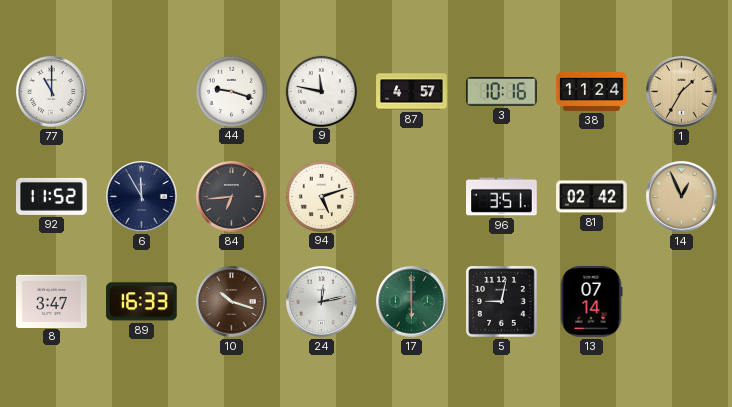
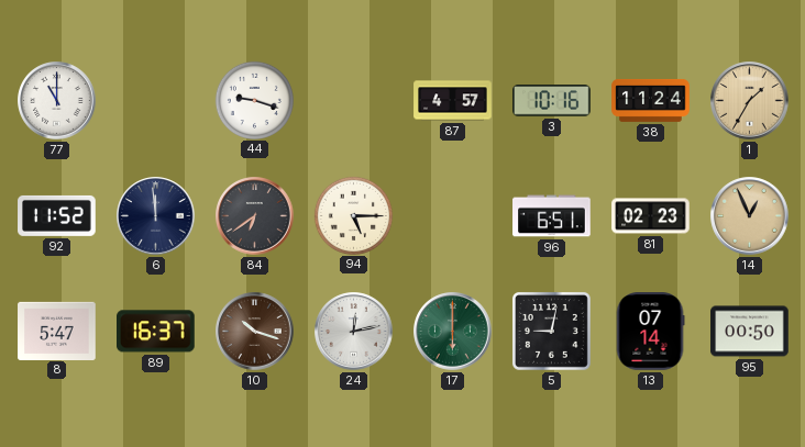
9: 11:47 -> none (321, 91)
6: 11:55 -> 11:59 (156, 216)
84: 6:44 -> 6:39 (255, 216)
94: 5:12 -> 5:15 (353, 215)
96: 3:51 -> 6:51 (552, 216)
81: 02:42 -> 02:23 (651, 216)
8: 3:47 -> 5:47 (57, 331)
89: 16:33 -> 16:37 (156, 332)
95: none -> 00:50 (750, 332)
